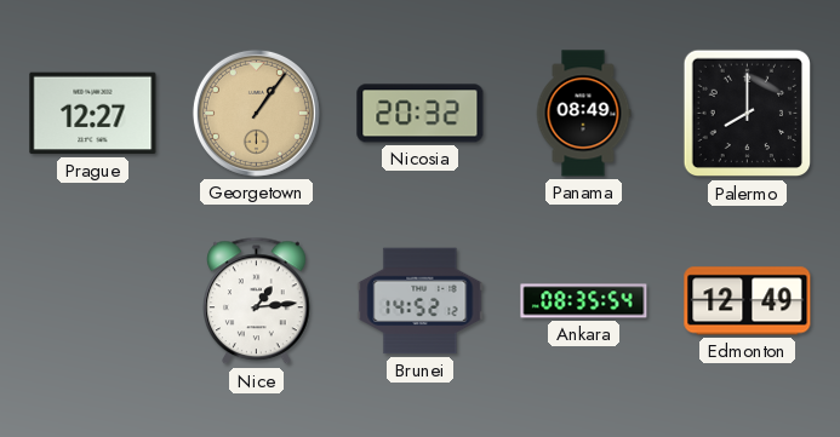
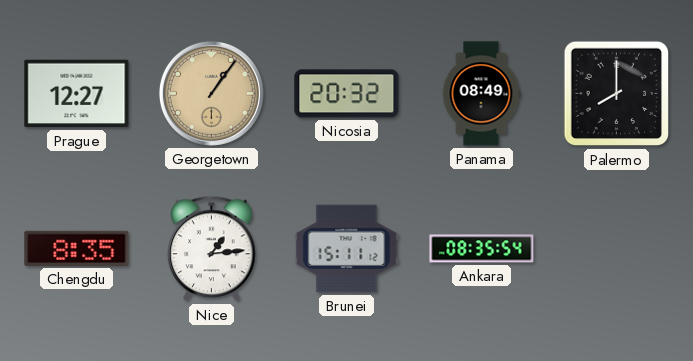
Chengdu: none -> 8:35 (77, 248)
Brunei: 14:52 -> 15:11 (347, 249)
Edmonton: 12:49 -> none (748, 301)
